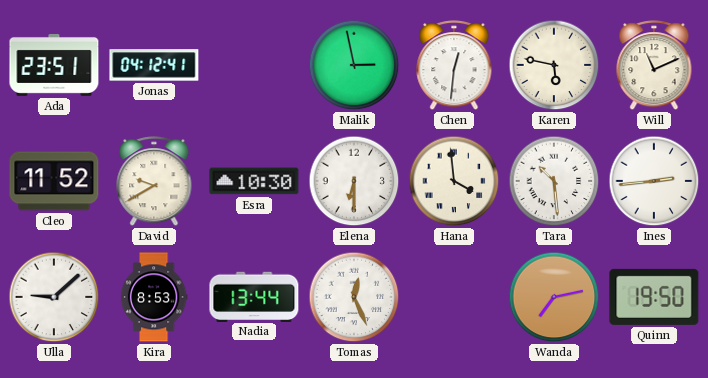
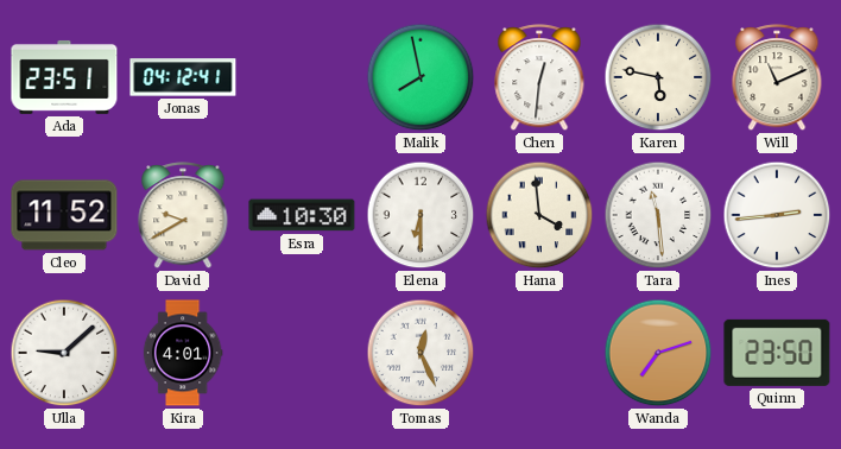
Malik: 2:58 -> 7:58 (420, 77)
Tara: 10:29 -> 11:29 (658, 215)
Kira: 8:53 -> 4:01 (183, 353)
Nadia: 13:44 -> none (254, 296)
Wanda: 7:13 -> 7:12 (658, 353)
Quinn: 19:50 -> 23:50 (777, 353)
